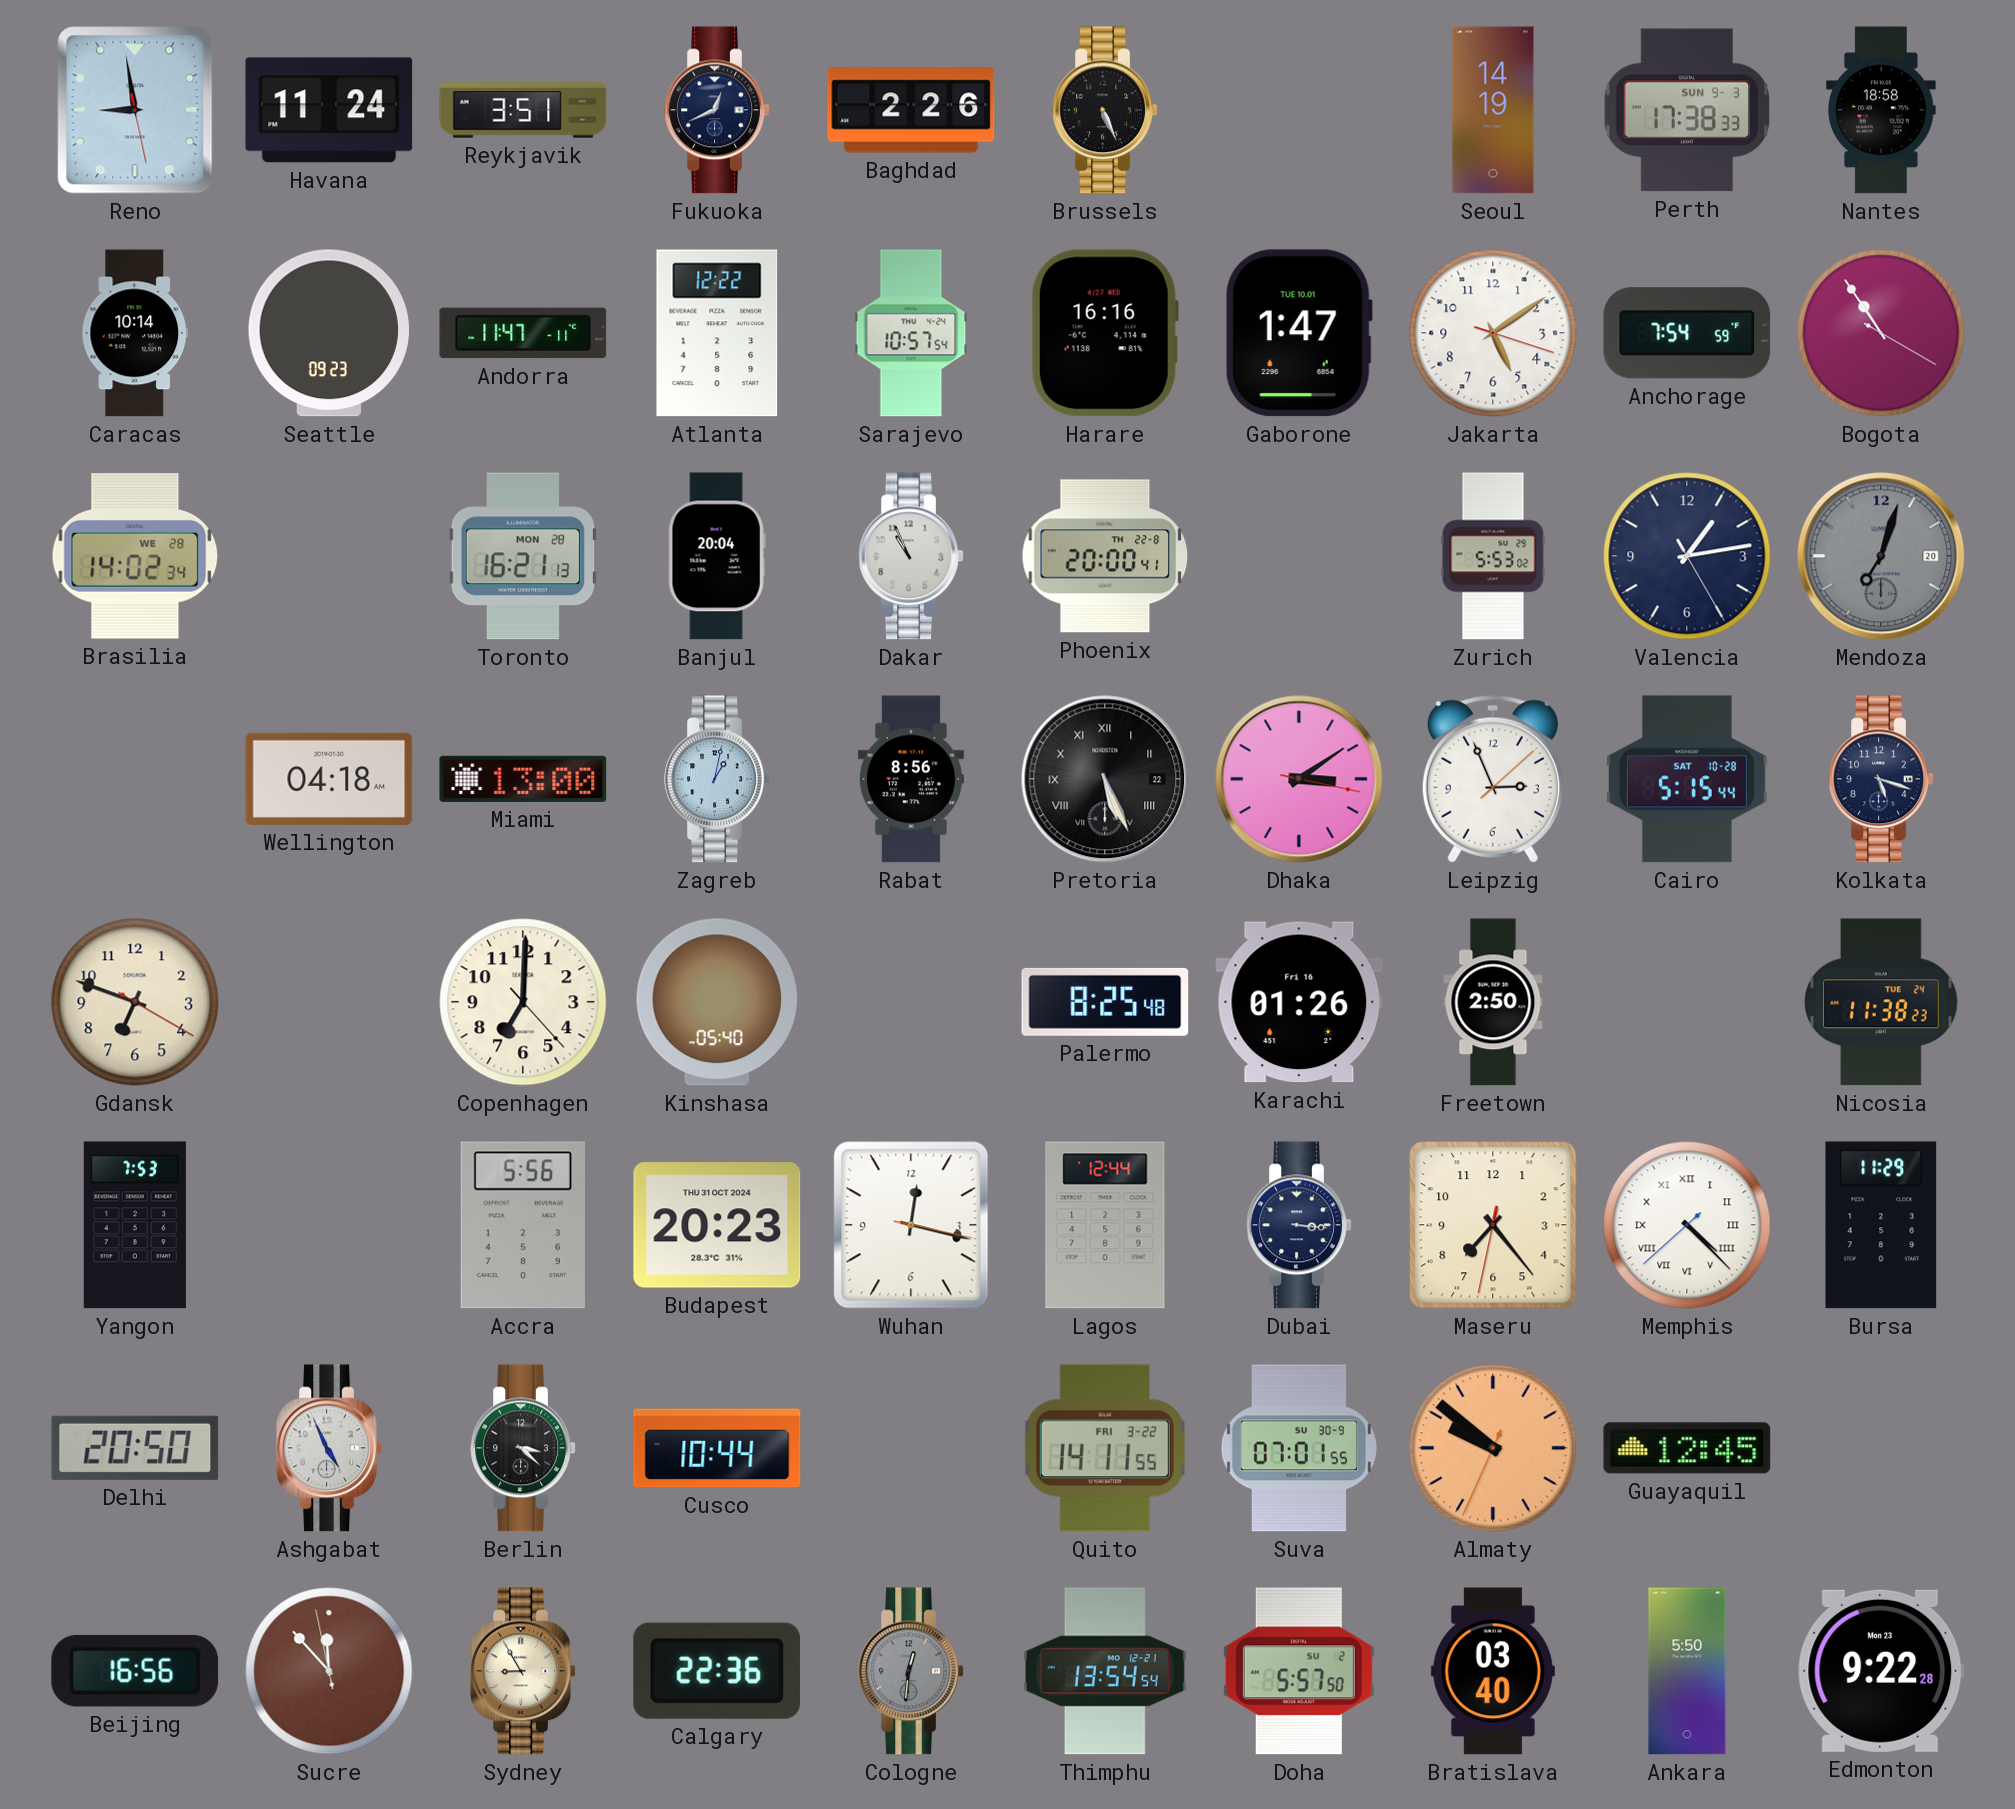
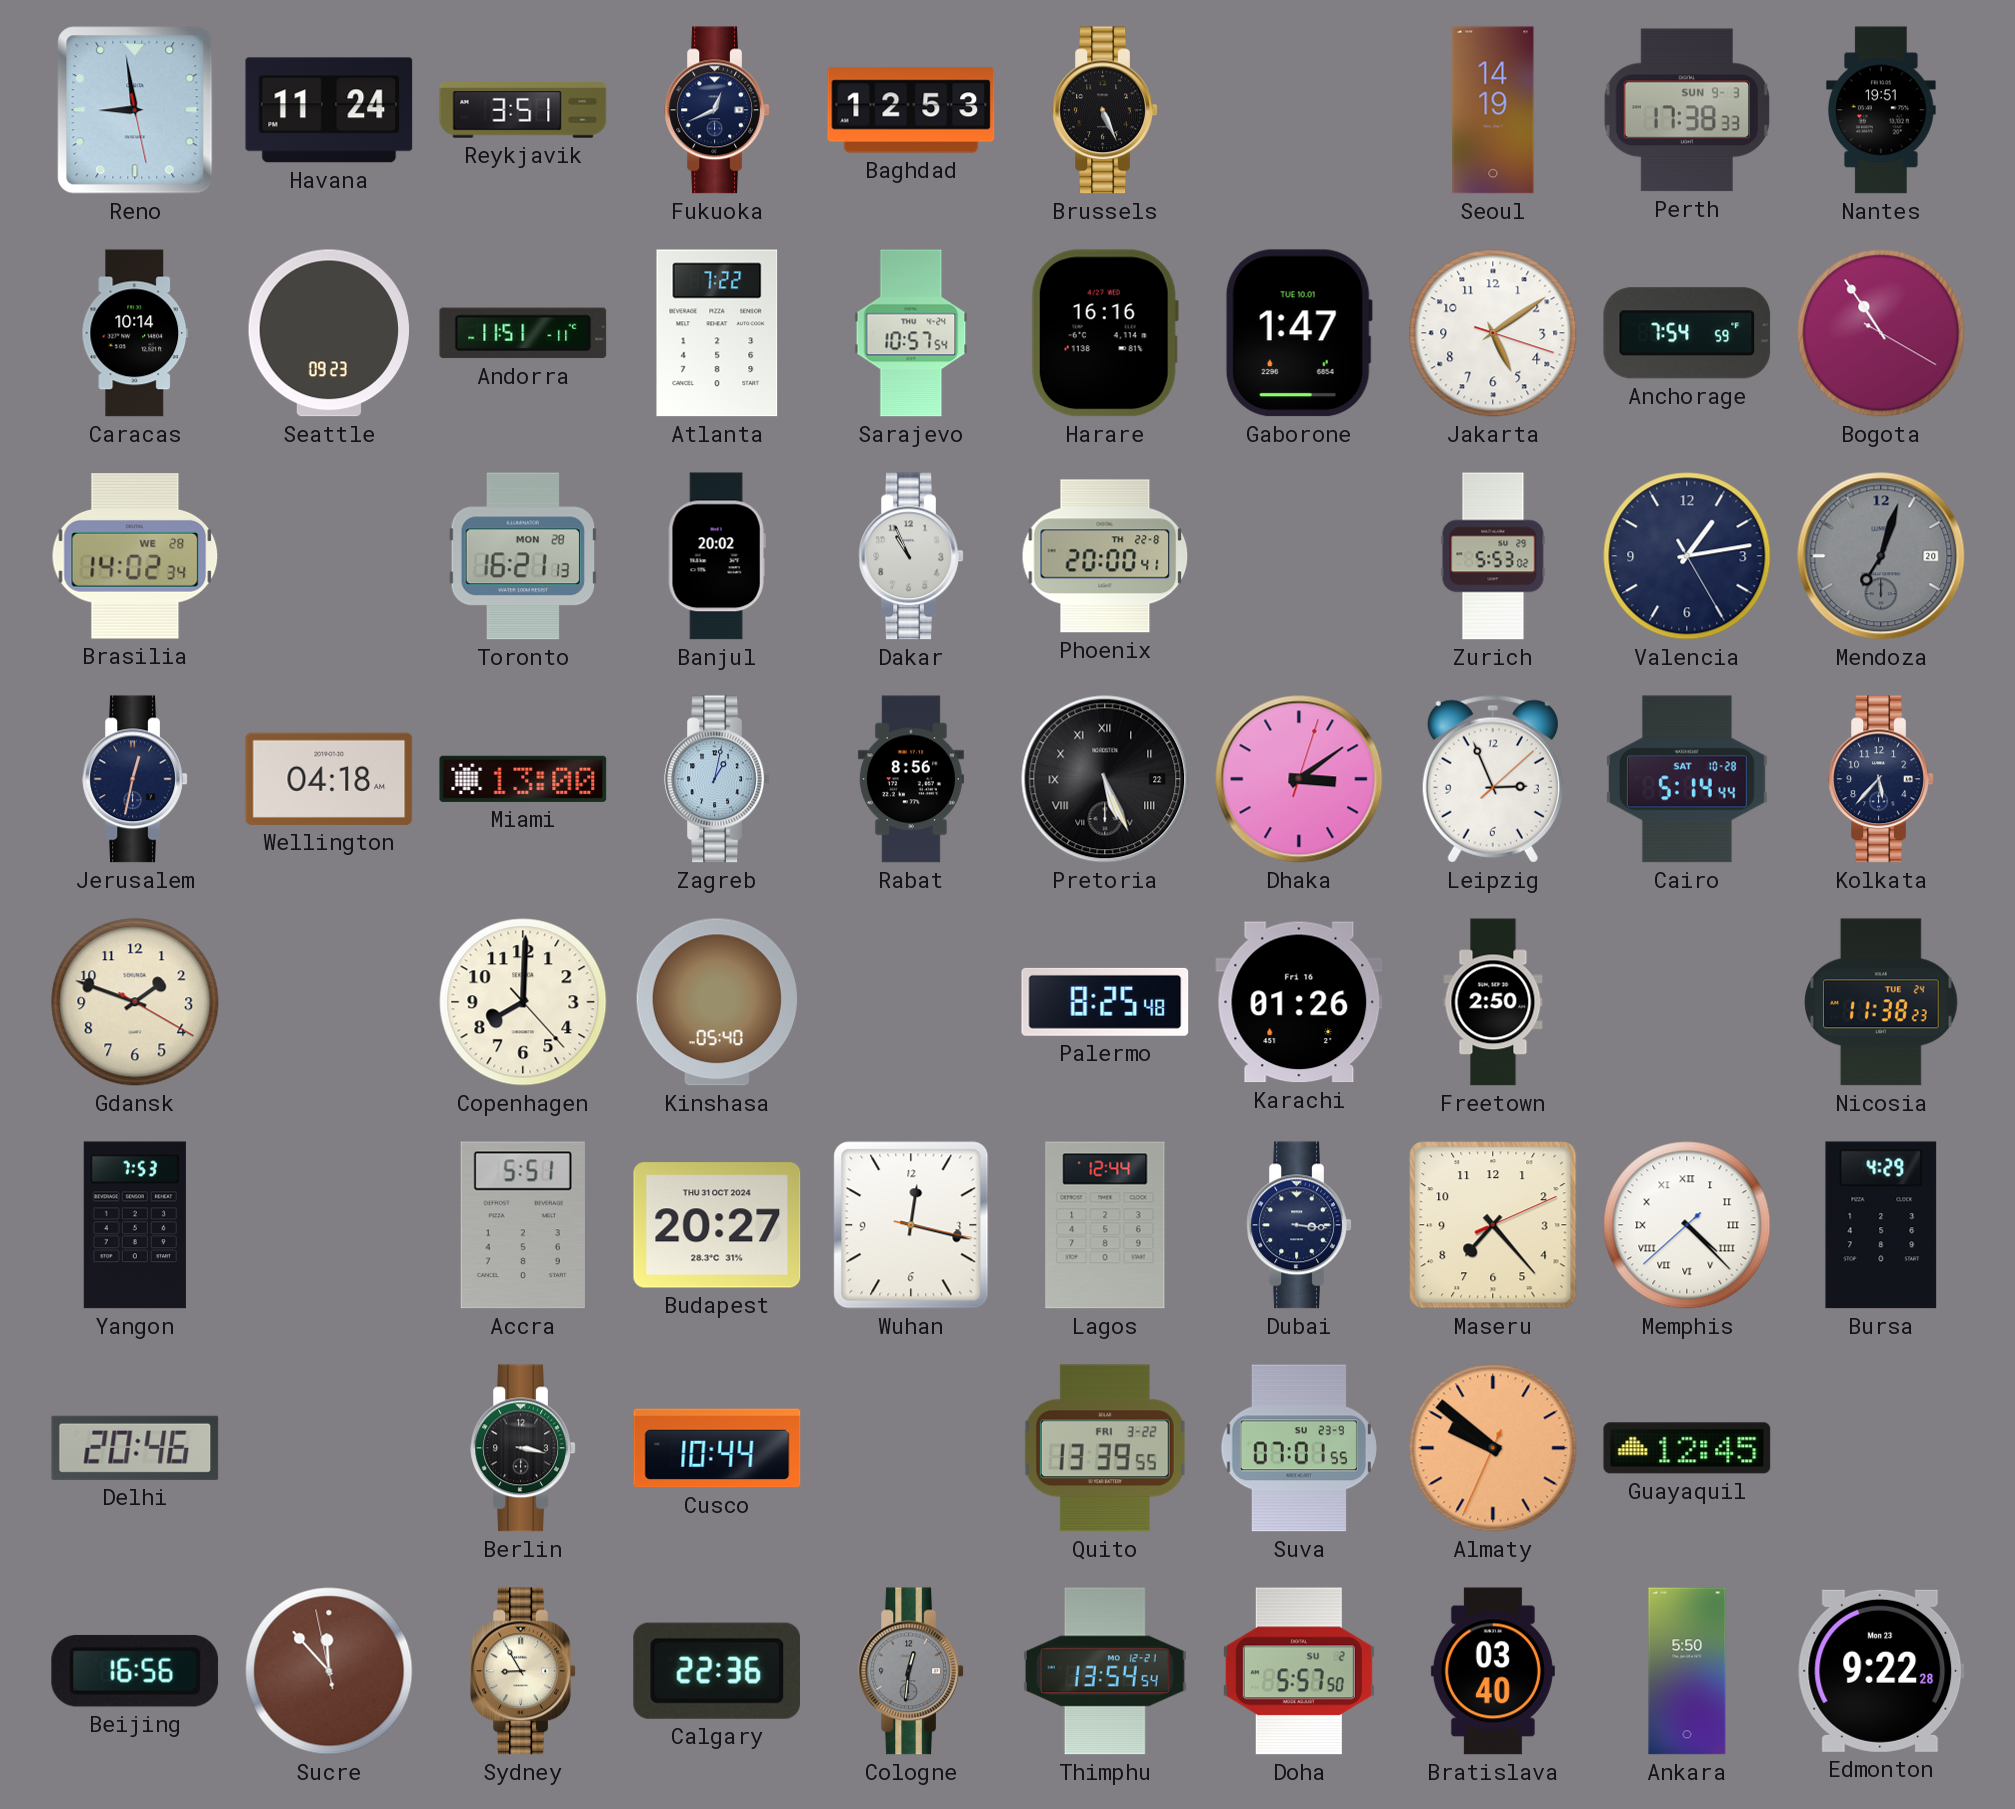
Baghdad: 2:26 -> 12:53 (911, 110)
Nantes: 18:58 -> 19:51 (1882, 110)
Andorra: 11:47 -> 11:51 (523, 333)
Atlanta: 12:22 -> 7:22 (717, 333)
Banjul: 20:04 -> 20:02 (717, 556)
Jerusalem: none -> 12:32 (135, 779)
Dhaka: 3:09:17 -> 3:09:03 (1299, 779)
Cairo: 5:15 -> 5:14 (1687, 779)
Kolkata: 5:18 -> 5:37 (1881, 779)
Gdansk: 6:48 -> 1:48 (135, 1002)
Copenhagen: 7:00 -> 8:00 (523, 1002)
Accra: 5:56 -> 5:51 (523, 1225)
Budapest: 20:23 -> 20:27 (717, 1225)
Maseru: 7:23:32 -> 7:23:11 (1493, 1225)
Bursa: 11:29 -> 4:29 (1881, 1225)
Delhi: 20:50 -> 20:46 (135, 1448)
Ashgabat: 4:56 -> none (329, 1448)
Berlin: 3:22 -> 3:17 (523, 1448)
Quito: 14:11 -> 13:39 (1105, 1448)
Suva date: SU 30-9 -> SU 23-9 (1299, 1448)
